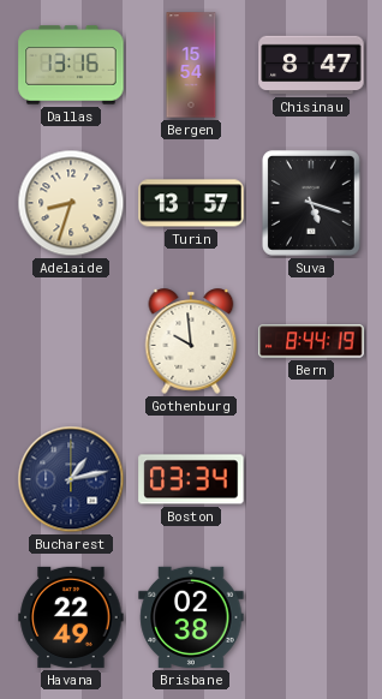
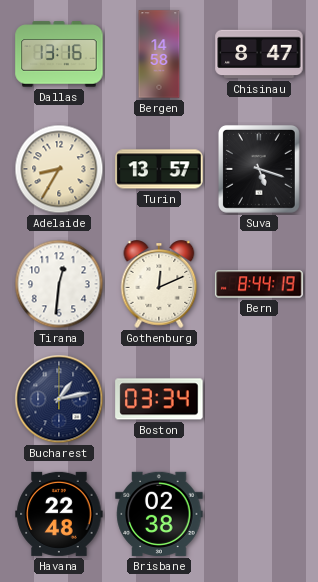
Bergen: 15:54 -> 14:58 (159, 54)
Adelaide: 8:33 -> 8:35 (59, 169)
Tirana: none -> 12:31 (59, 284)
Gothenburg: 9:59 -> 12:11 (159, 284)
Havana: 22:49 -> 22:48 (59, 514)
